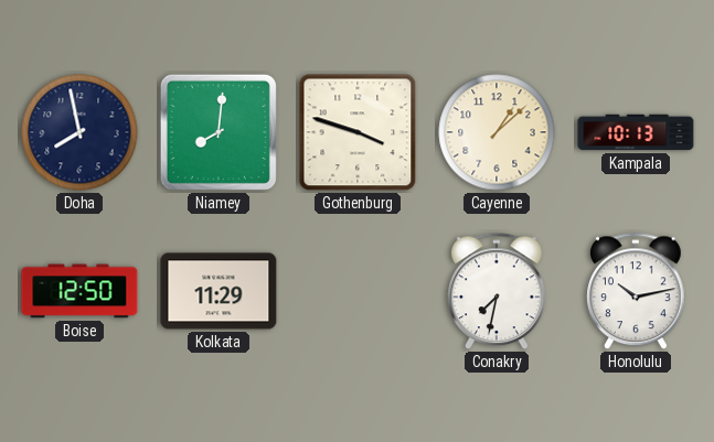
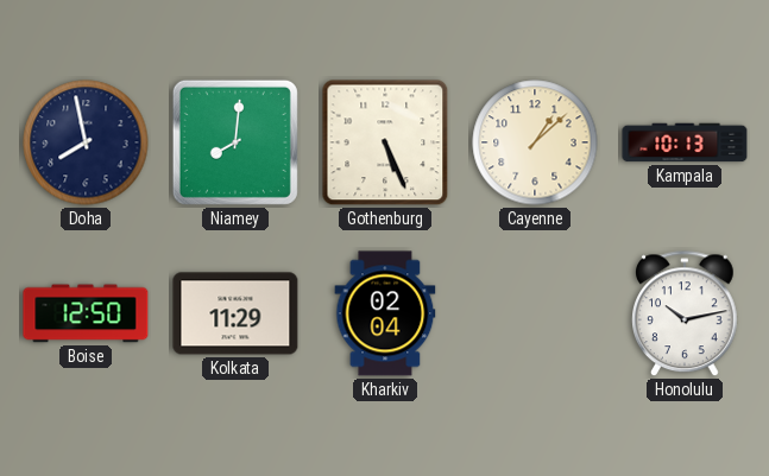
Gothenburg: 3:48 -> 5:26 (385, 142)
Kharkiv: none -> 02:04 (385, 313)
Conakry: 7:32 -> none (498, 292)
